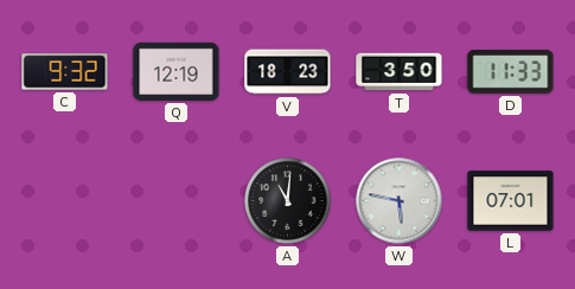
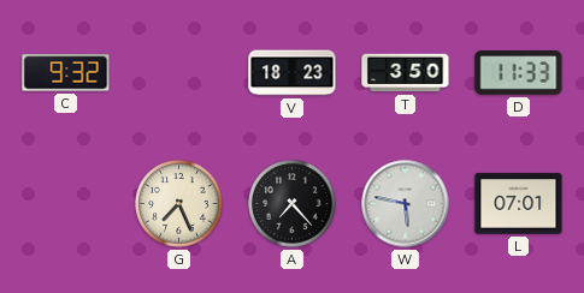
Q: 12:19 -> none (177, 71)
G: none -> 7:26 (179, 204)
A: 11:01 -> 7:23 (293, 204)
